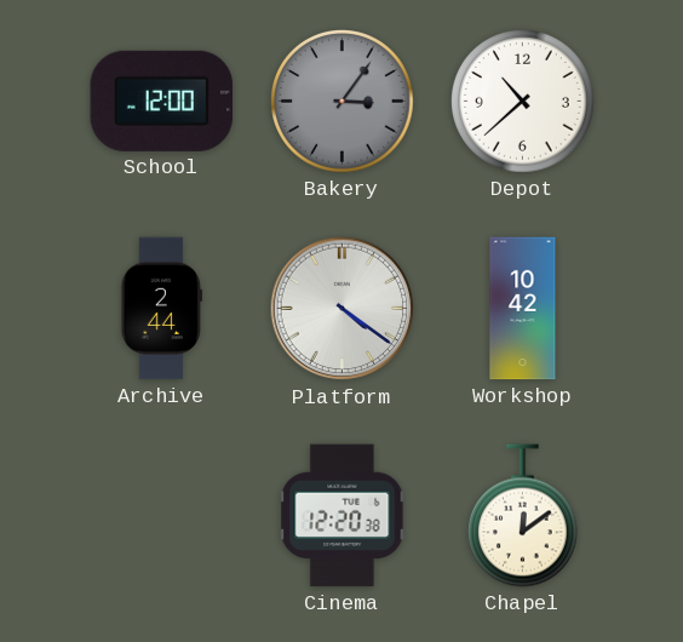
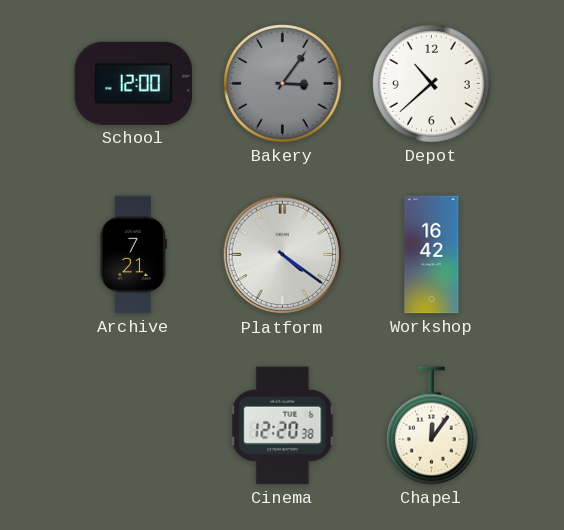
Archive: 2:44 -> 7:21 (133, 255)
Workshop: 10:42 -> 16:42 (432, 255)
Chapel: 12:09 -> 12:06 (431, 426)
